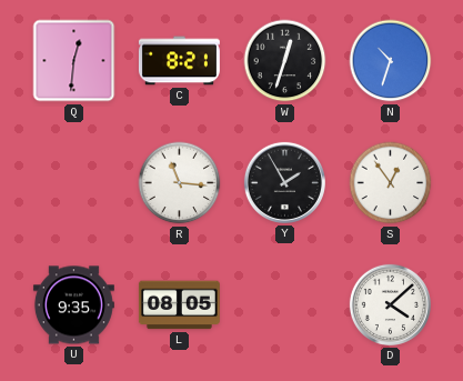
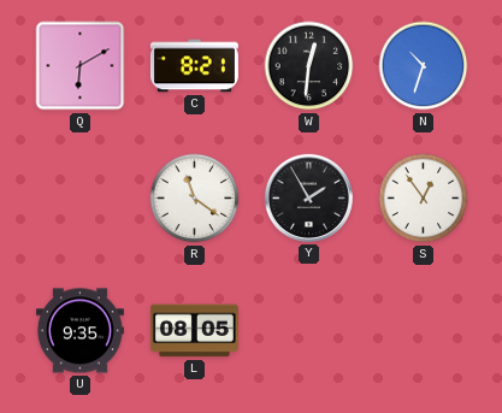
Q: 12:31 -> 6:10 (81, 66)
W: 12:33 -> 12:31 (309, 66)
R: 11:16 -> 11:21 (195, 199)
D: 4:08 -> none (390, 304)
